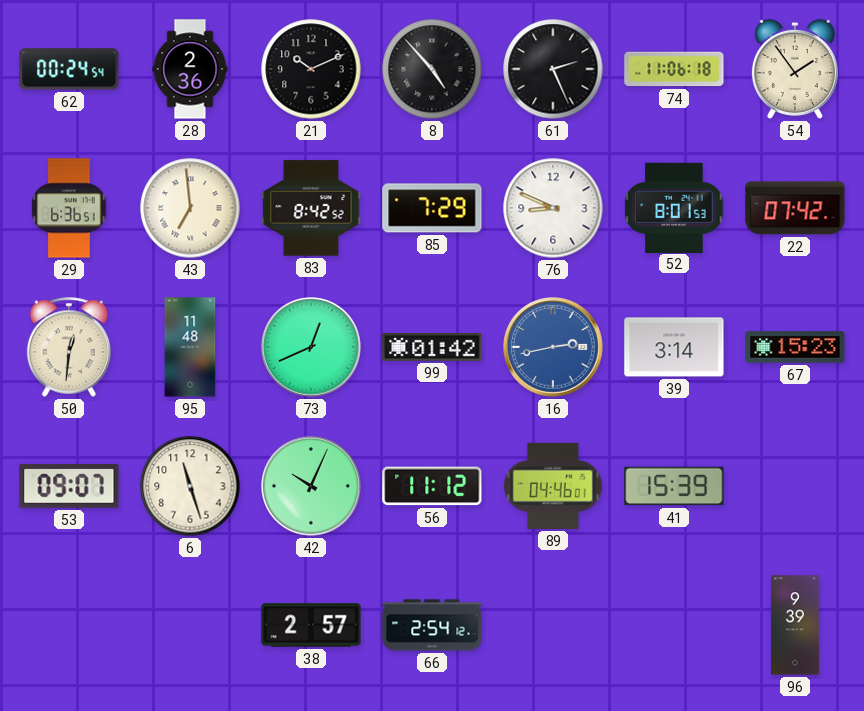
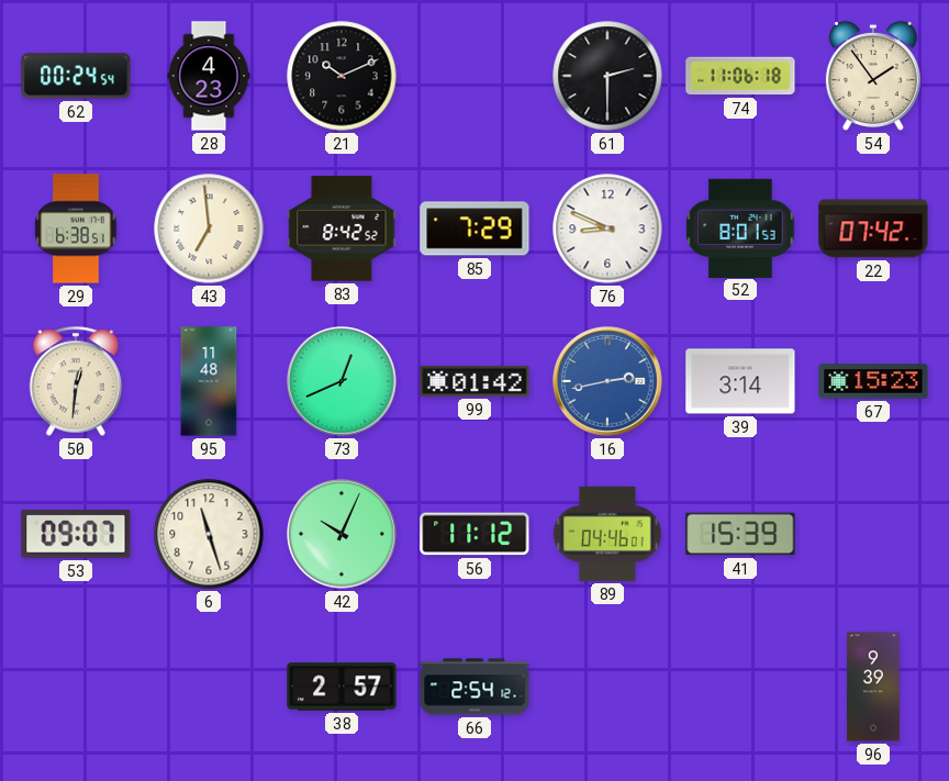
28: 2:36 -> 4:23 (209, 76)
8: 4:53 -> none (432, 69)
61: 2:26 -> 2:30 (607, 76)
29: 6:36 -> 6:38 (76, 228)
